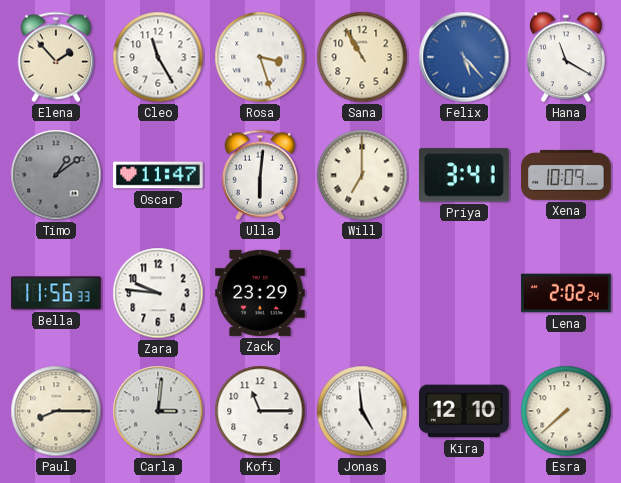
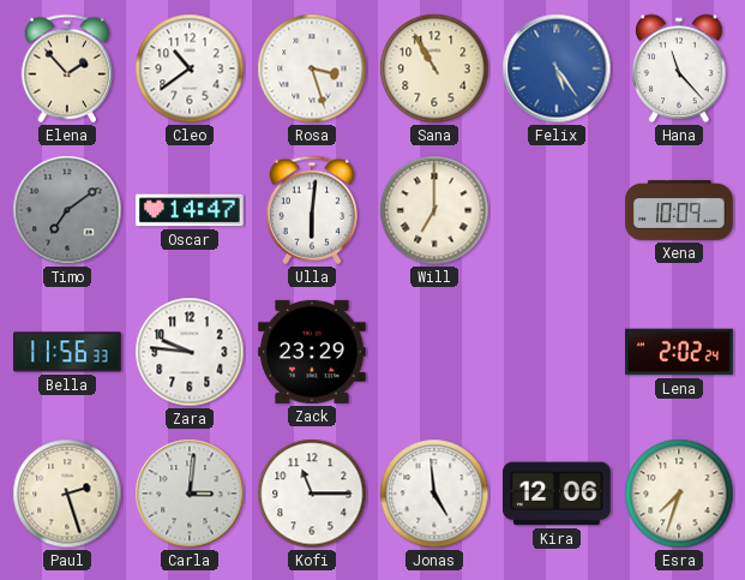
Cleo: 11:25 -> 10:39 (190, 68)
Felix: 5:23 -> 5:24 (557, 68)
Hana: 11:20 -> 11:23 (679, 68)
Timo: 1:09 -> 7:09 (67, 210)
Oscar: 11:47 -> 14:47 (191, 210)
Priya: 3:41 -> none (464, 175)
Paul: 8:15 -> 2:27 (67, 494)
Kira: 12:10 -> 12:06 (558, 494)
Esra: 7:38 -> 7:33 (679, 494)
